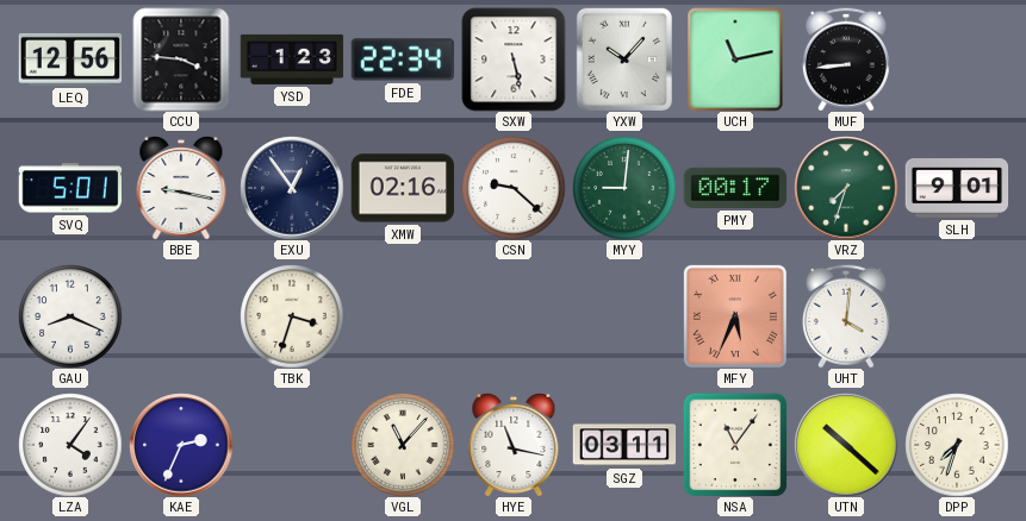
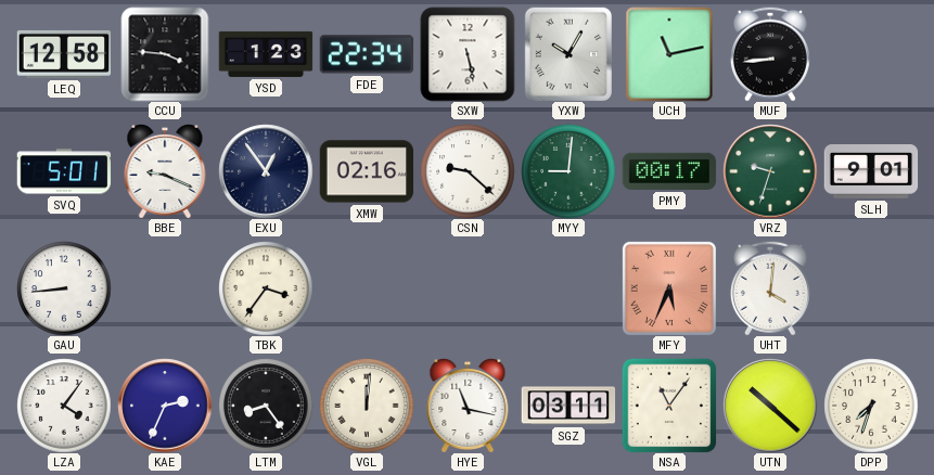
LEQ: 12:56 -> 12:58 (64, 54)
YXW: 10:07 -> 10:05 (567, 54)
BBE: 9:17 -> 9:19 (165, 171)
VRZ: 7:33 -> 9:33 (770, 171)
GAU: 8:19 -> 8:44 (64, 288)
TBK: 3:33 -> 3:36 (266, 288)
LTM: none -> 8:24 (266, 406)
VGL: 11:07 -> 12:01 (367, 406)
